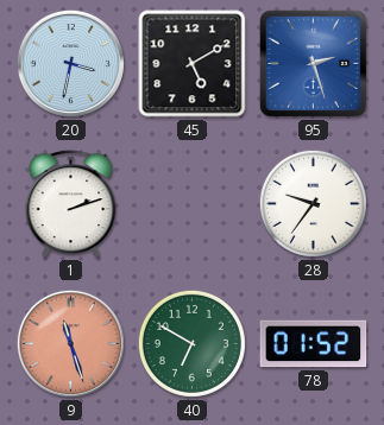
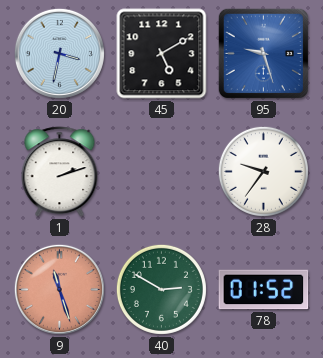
95: 2:27 -> 9:27 (263, 53)
40: 6:50 -> 2:50 (161, 289)
